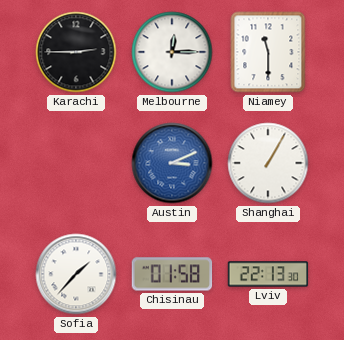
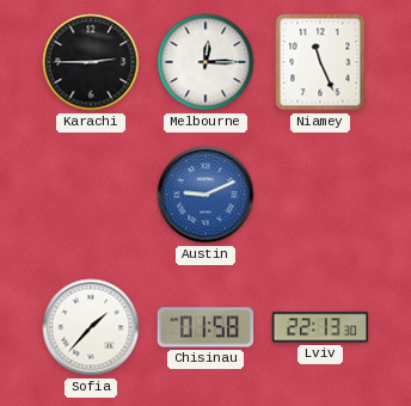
Niamey: 11:30 -> 11:26 (320, 62)
Austin: 3:11 -> 9:11 (205, 195)
Shanghai: 1:05 -> none (268, 163)
